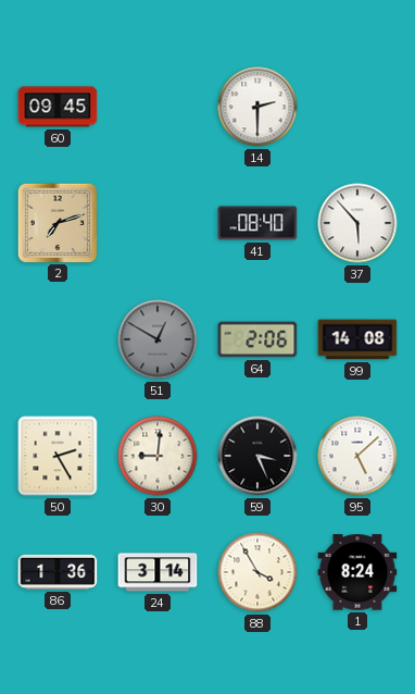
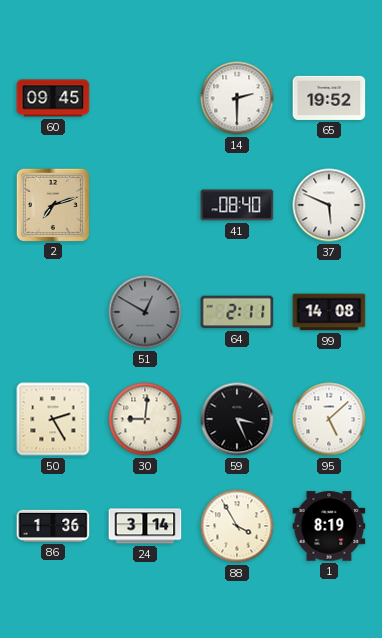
65: none -> 19:52 (329, 98)
37: 5:53 -> 5:49 (329, 205)
64: 2:06 -> 2:11 (237, 312)
1: 8:24 -> 8:19 (329, 526)
